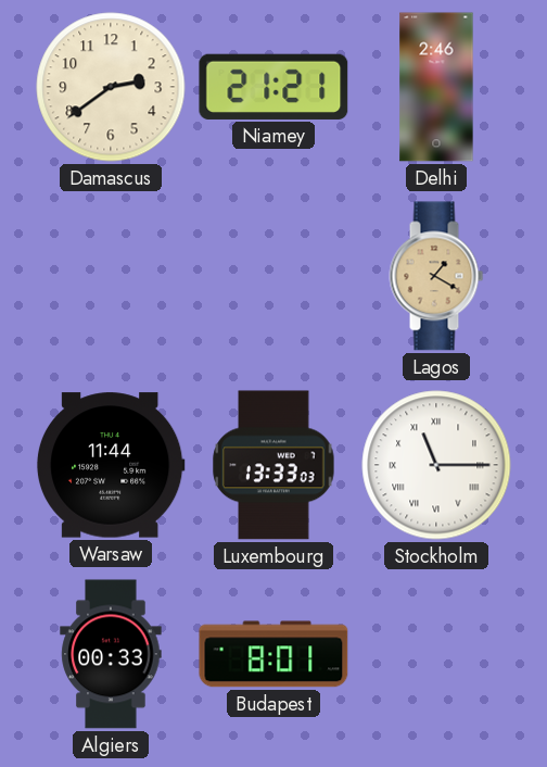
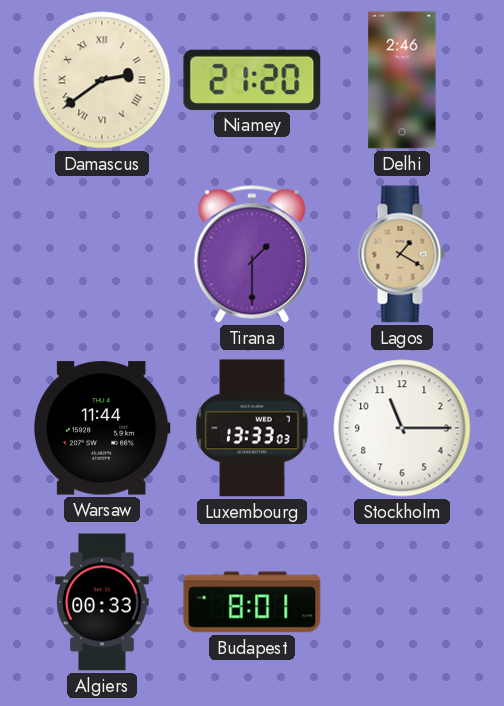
Damascus numerals: Arabic -> Roman (102, 80)
Niamey: 21:21 -> 21:20 (252, 80)
Tirana: none -> 1:30 (252, 254)
Stockholm numerals: Roman -> Arabic (402, 428)
